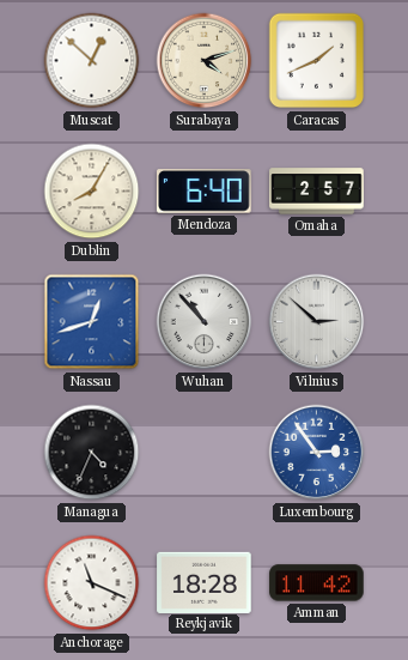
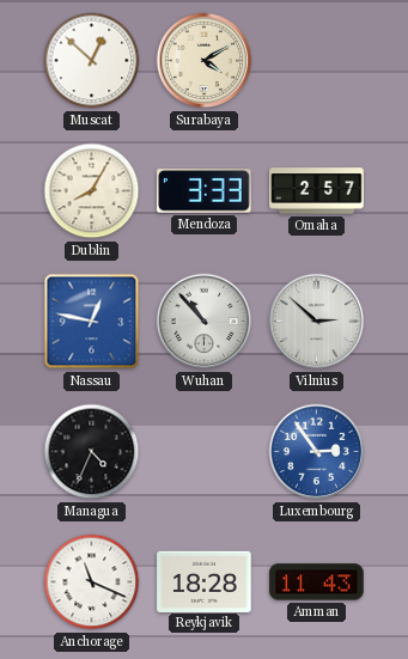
Surabaya: 4:12 -> 4:10 (205, 61)
Caracas: 1:41 -> none (317, 61)
Mendoza: 6:40 -> 3:33 (205, 191)
Nassau: 12:42 -> 12:47 (92, 322)
Amman: 11:42 -> 11:43 (317, 582)
